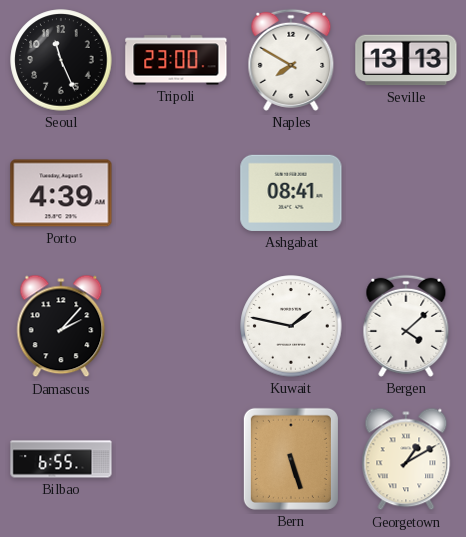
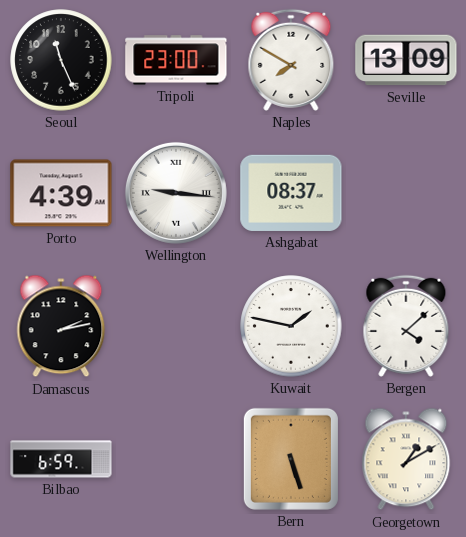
Seville: 13:13 -> 13:09 (406, 60)
Wellington: none -> 9:16 (176, 193)
Ashgabat: 08:41 -> 08:37 (291, 193)
Damascus: 2:07 -> 2:13 (61, 326)
Bilbao: 6:55 -> 6:59 (61, 459)
